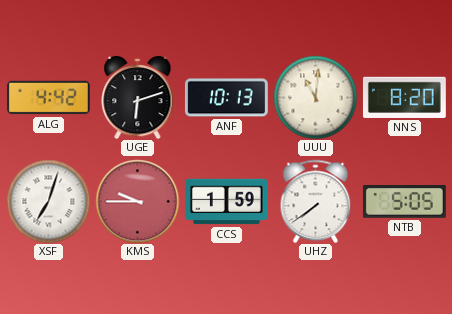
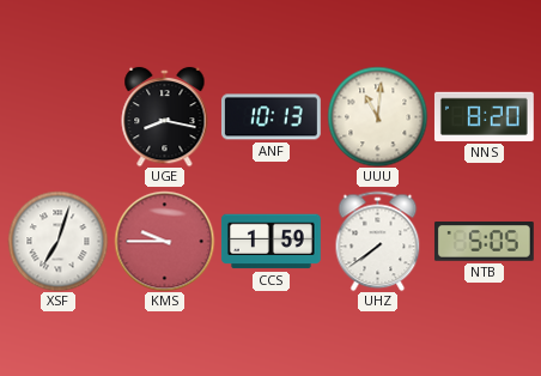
ALG: 4:42 -> none (49, 98)
UGE: 6:12 -> 8:17 (165, 116)
